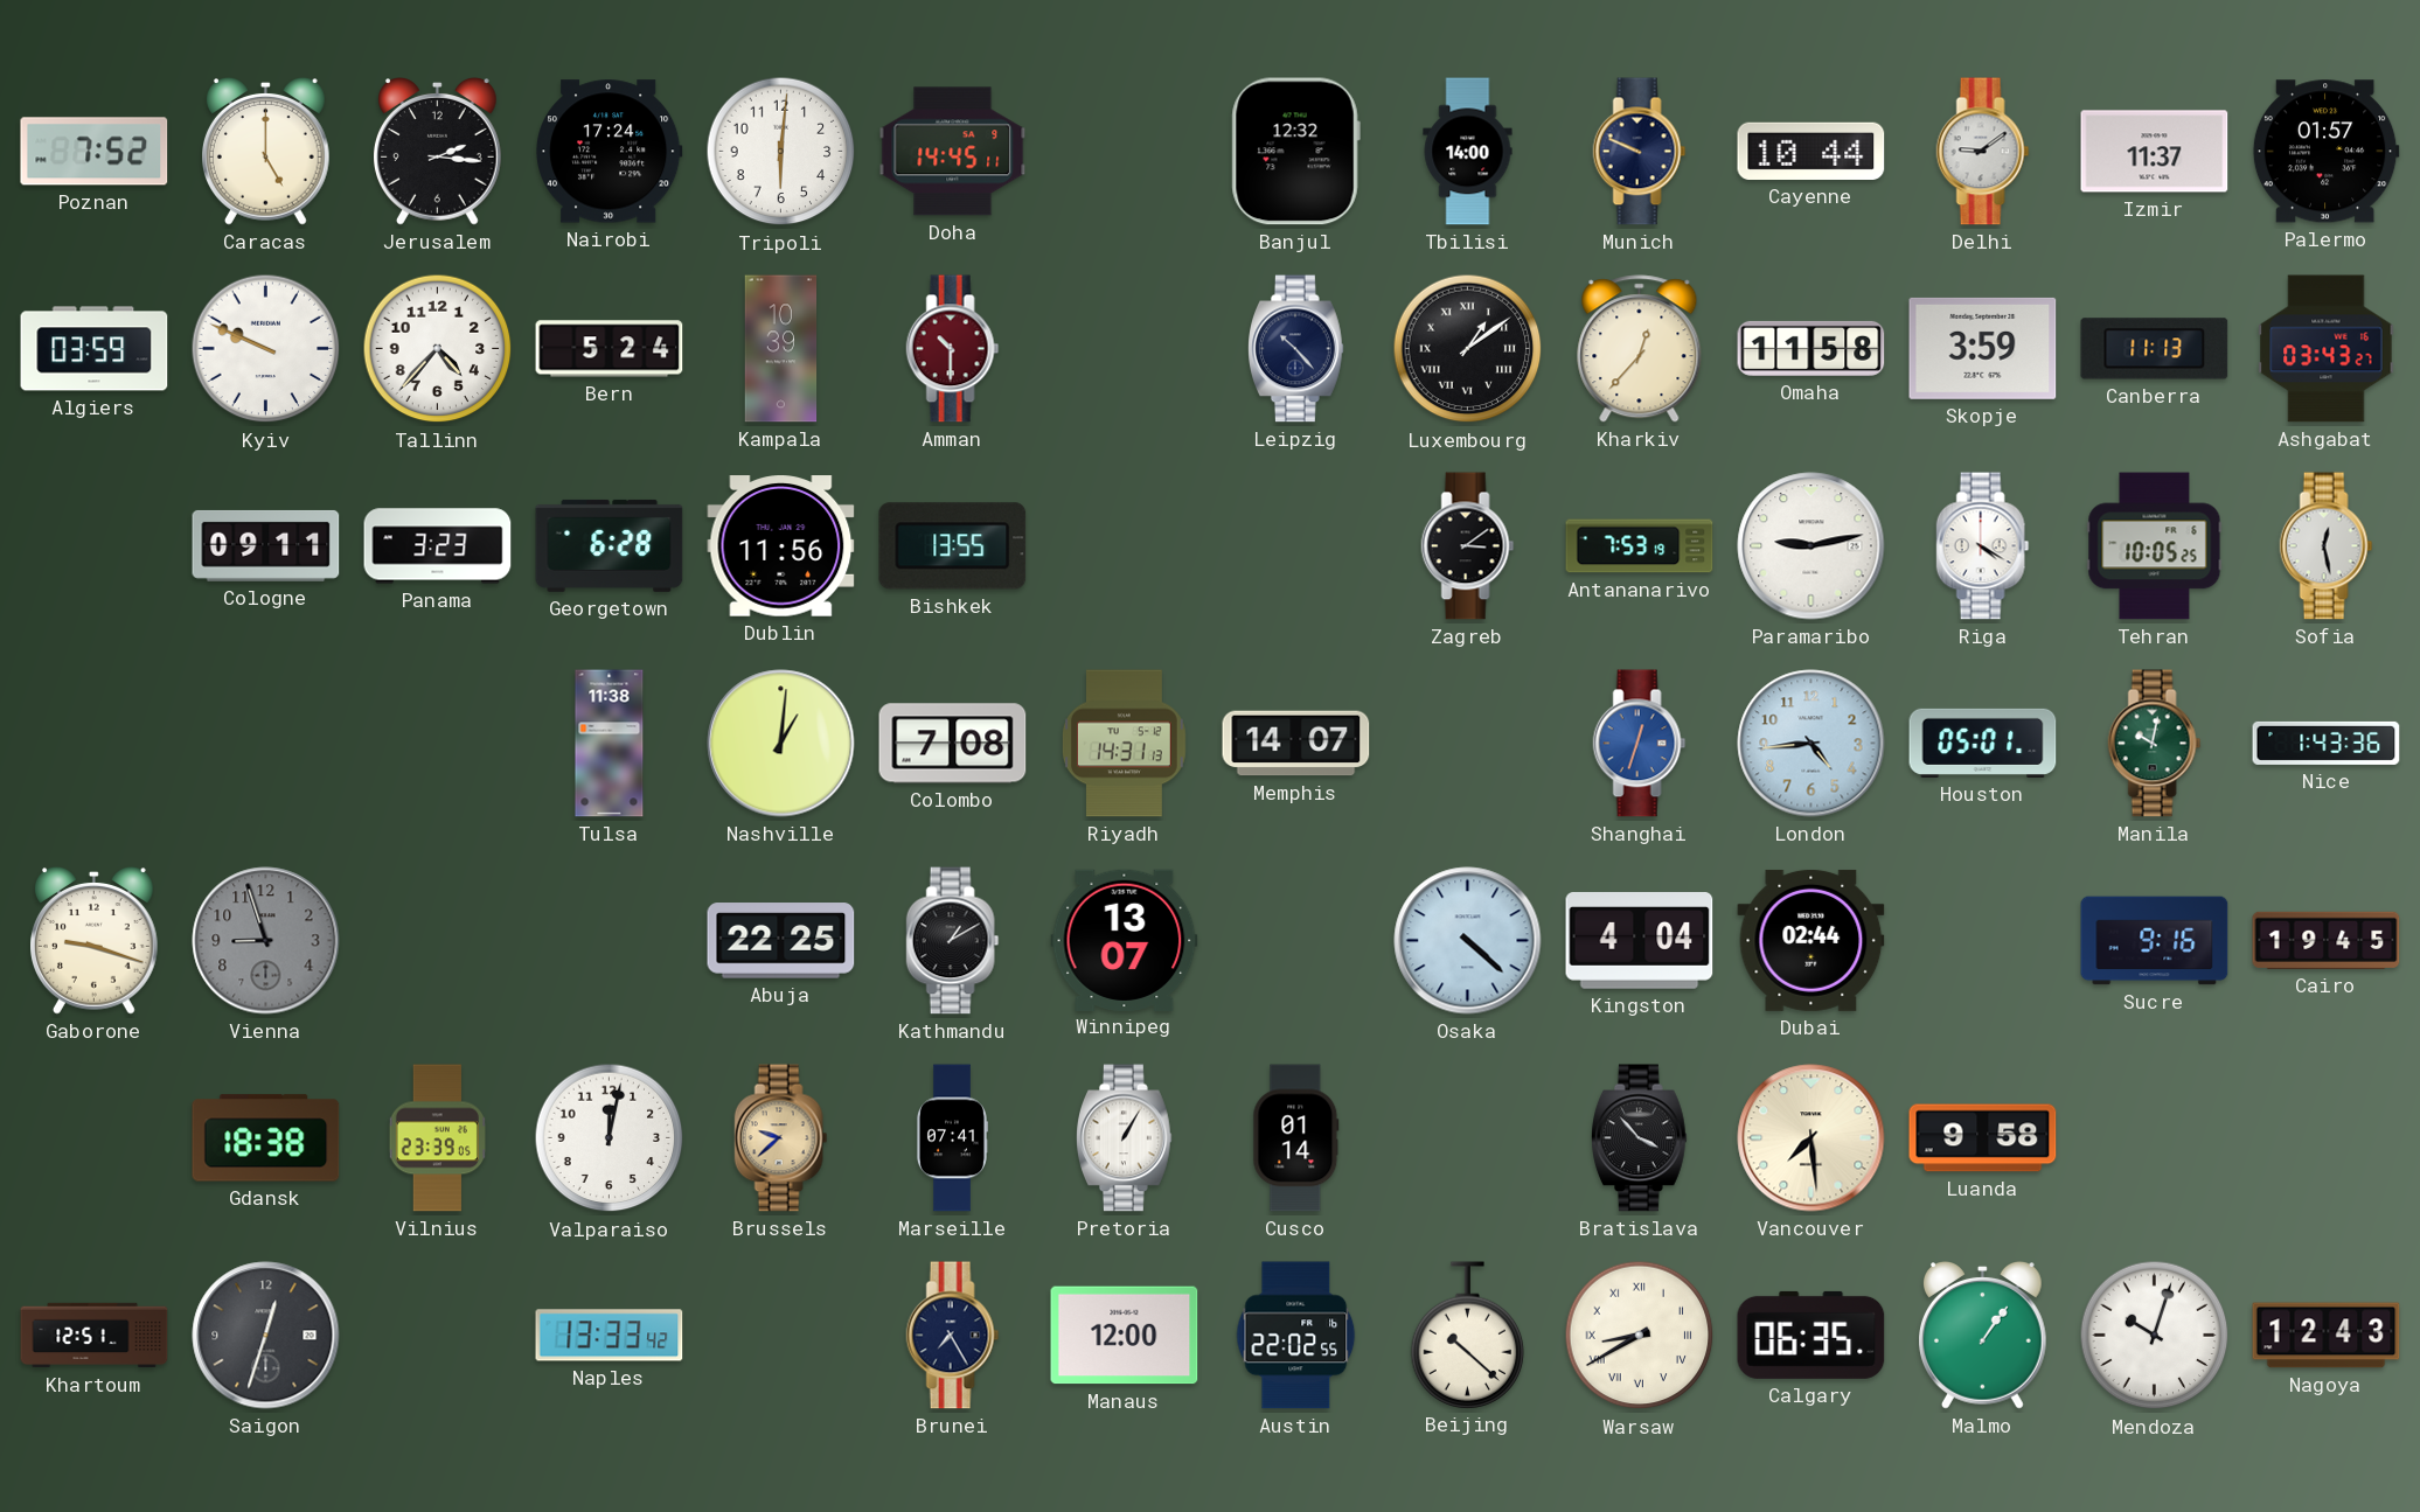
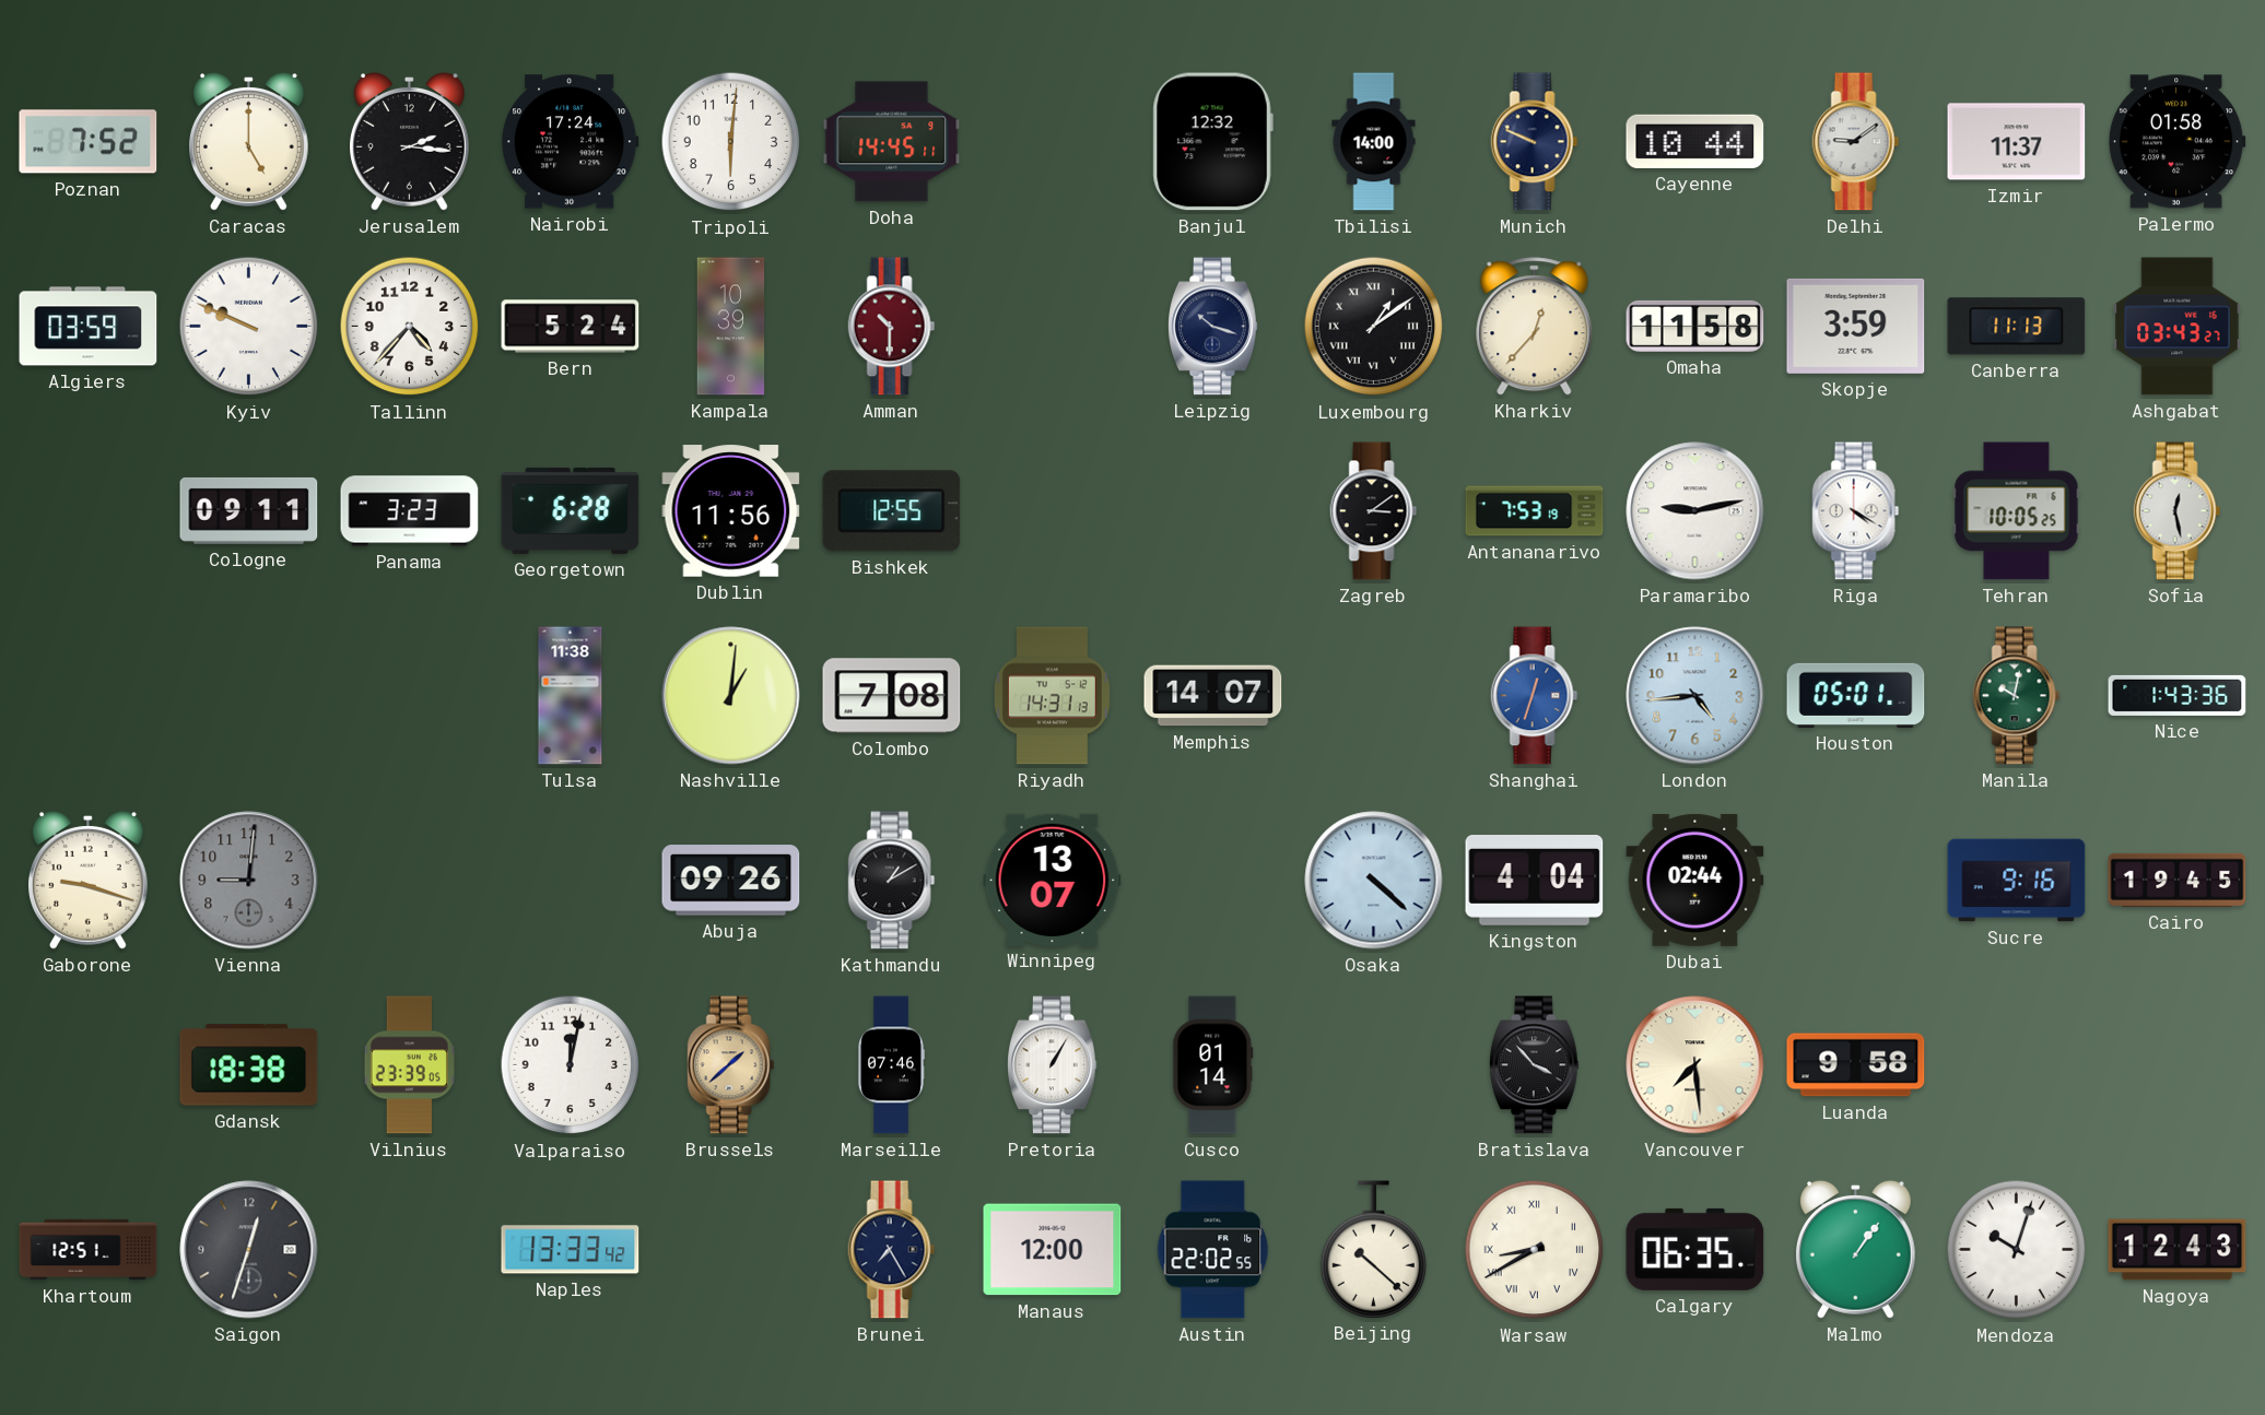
Palermo: 01:57 -> 01:58 (2176, 142)
Leipzig: 10:23 -> 10:18 (1213, 327)
Bishkek: 13:55 -> 12:55 (892, 511)
Vienna: 8:57 -> 9:01 (249, 881)
Abuja: 22:25 -> 09:26 (731, 881)
Brussels: 9:38 -> 1:38 (731, 1065)
Marseille: 07:41 -> 07:46 (891, 1065)
